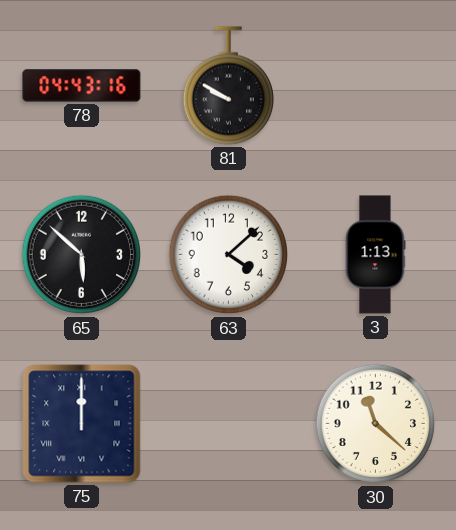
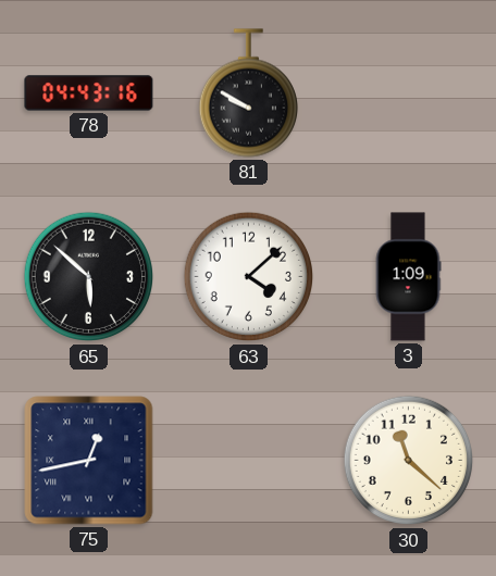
3: 1:13 -> 1:09 (408, 277)
75: 12:00 -> 12:43 (89, 461)
